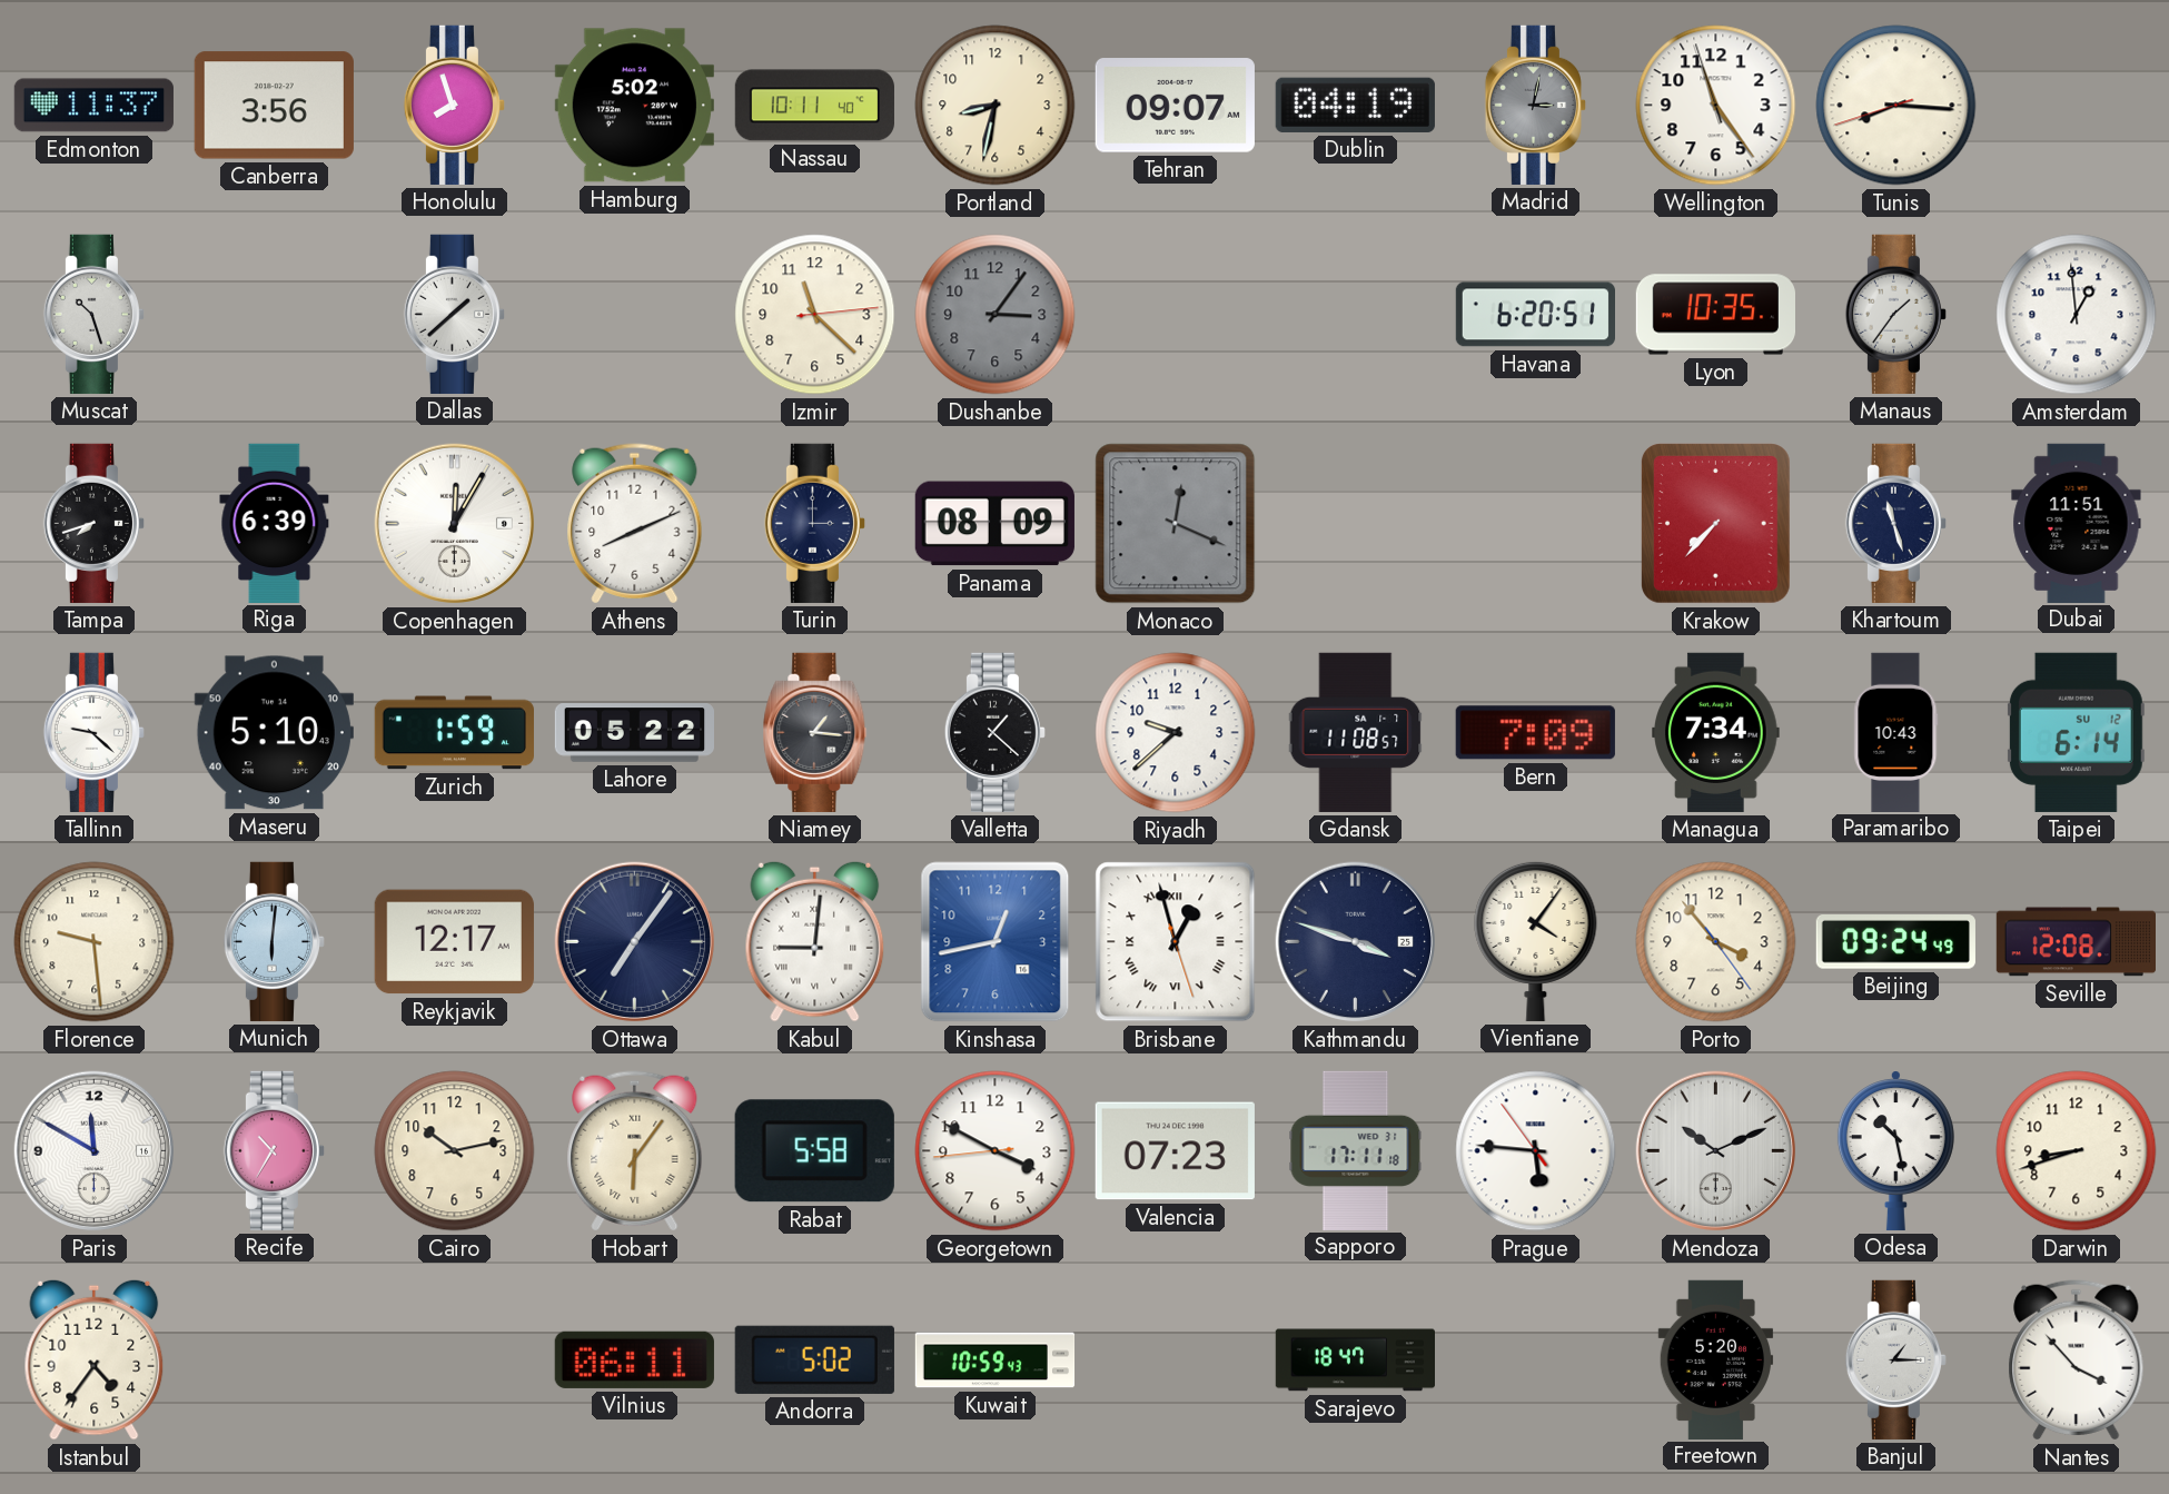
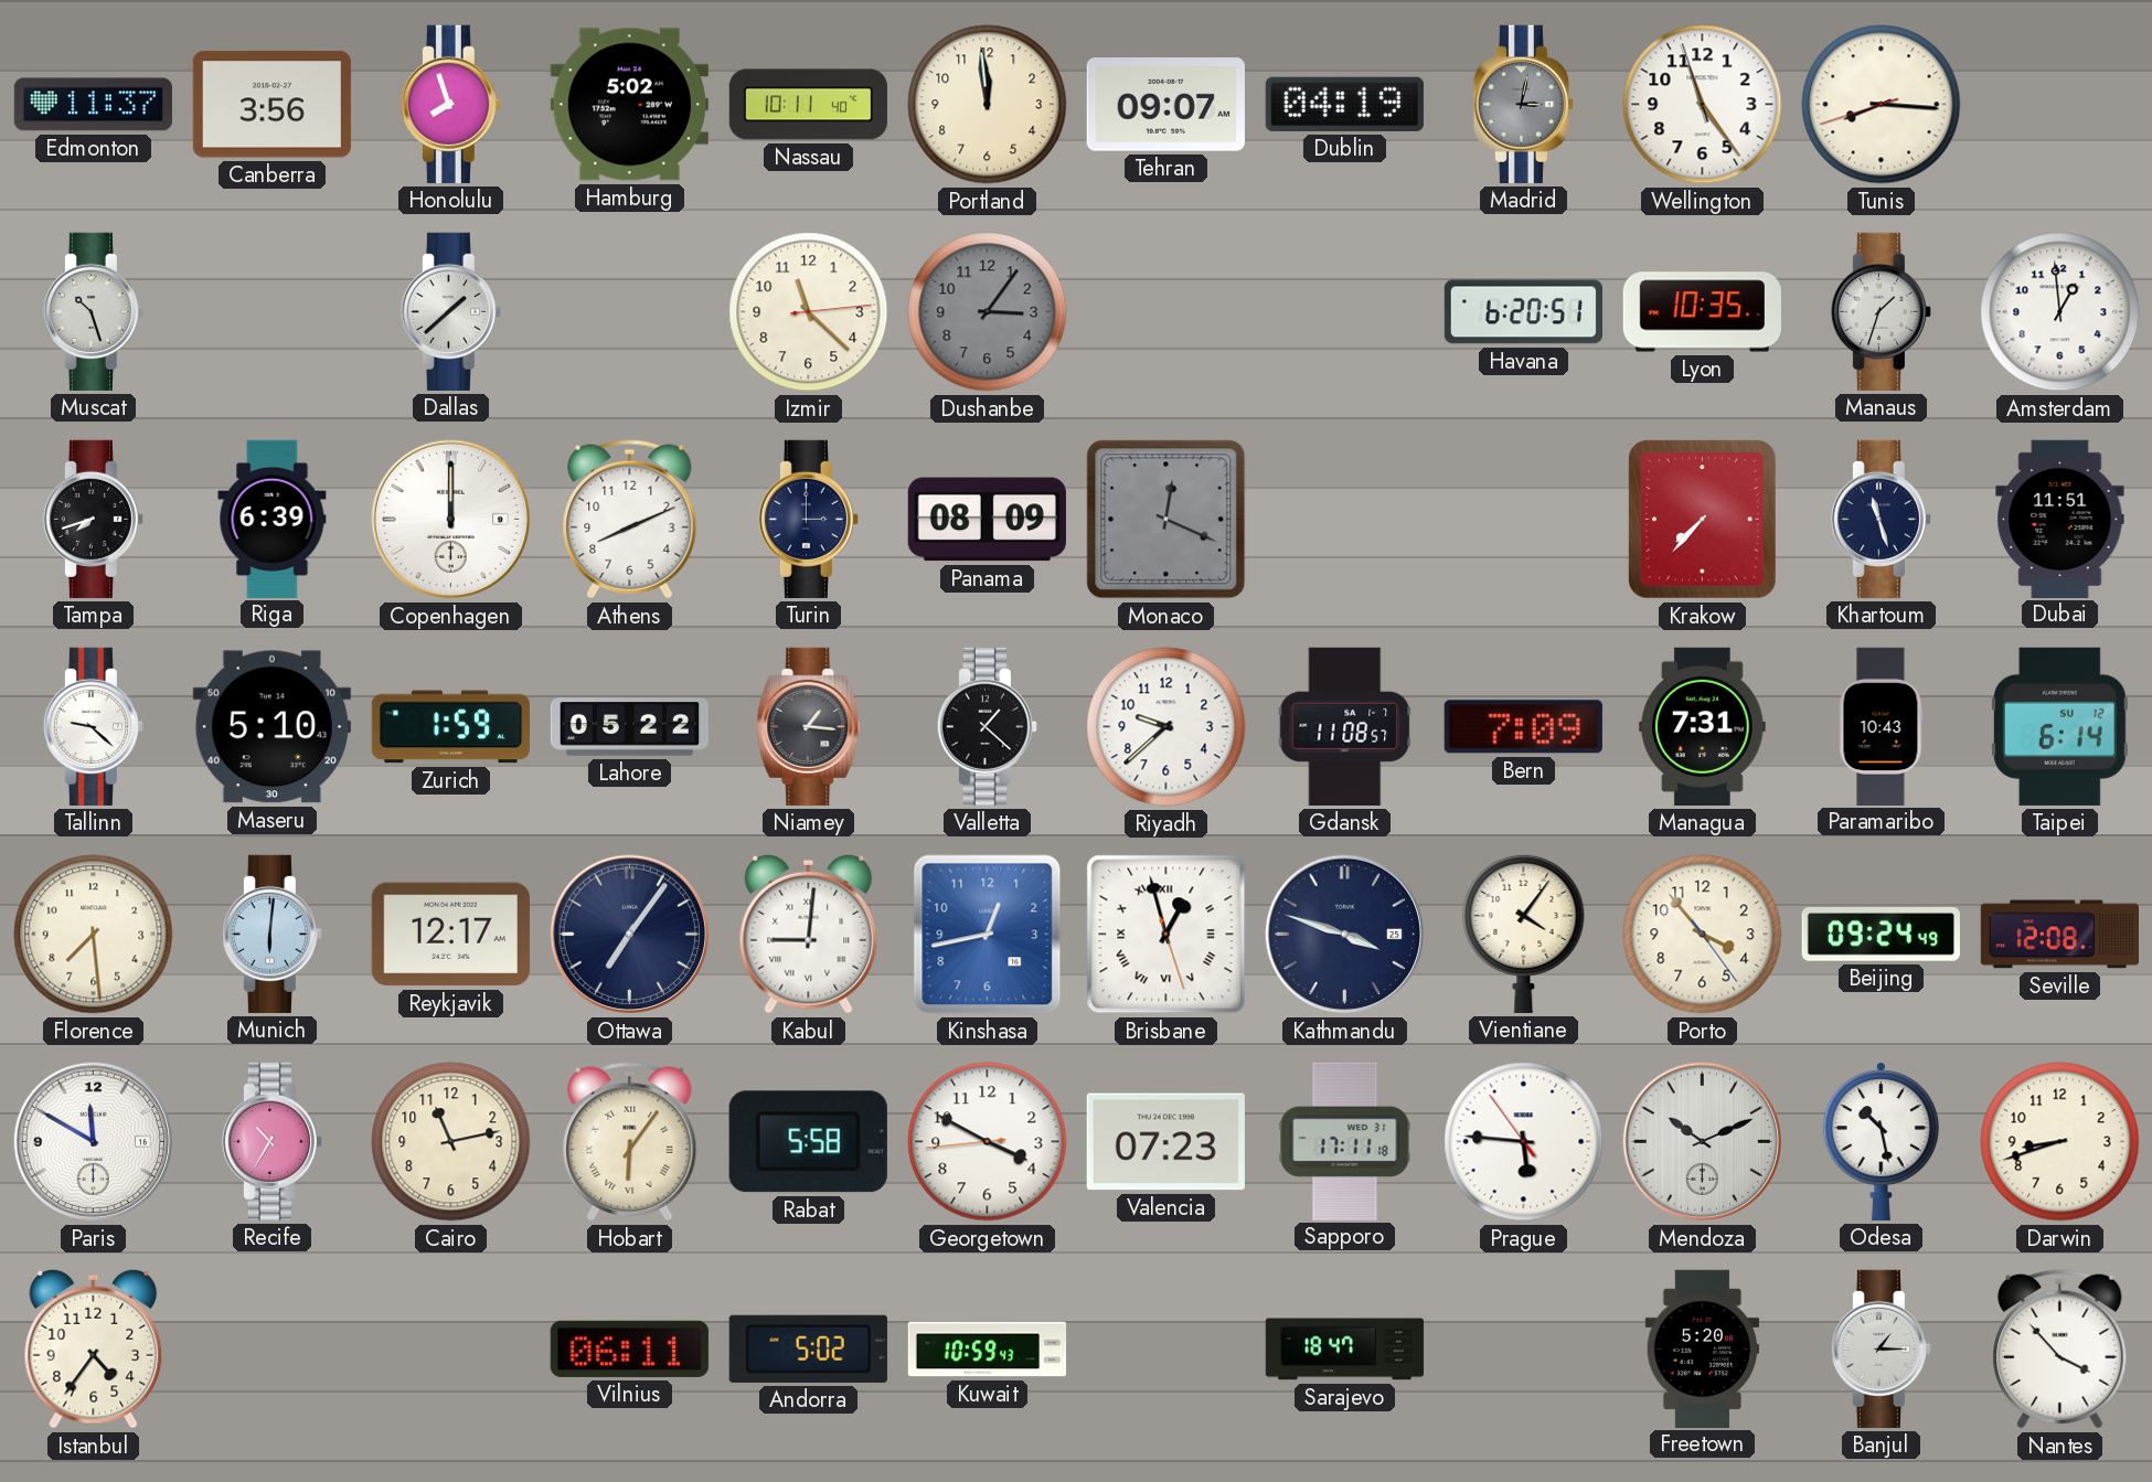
Portland: 8:32 -> 11:59 (988, 105)
Manaus: 1:36 -> 1:33 (1881, 311)
Copenhagen: 12:05 -> 12:00 (451, 520)
Managua: 7:34 -> 7:31 (1703, 726)
Florence: 9:29 -> 7:29 (94, 935)
Cairo: 10:13 -> 11:13 (451, 1142)
